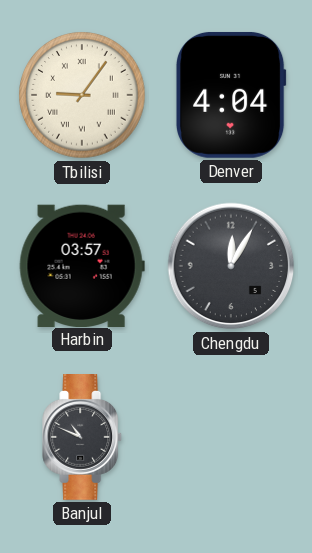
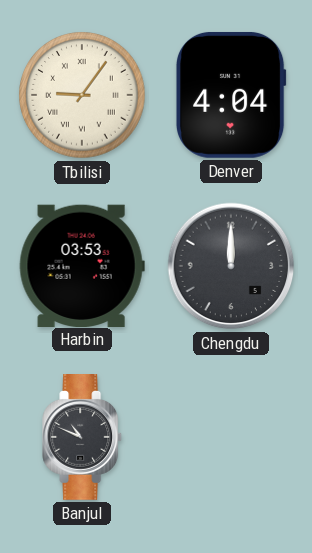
Harbin: 03:57 -> 03:53 (82, 265)
Chengdu: 12:05 -> 12:00 (231, 266)
